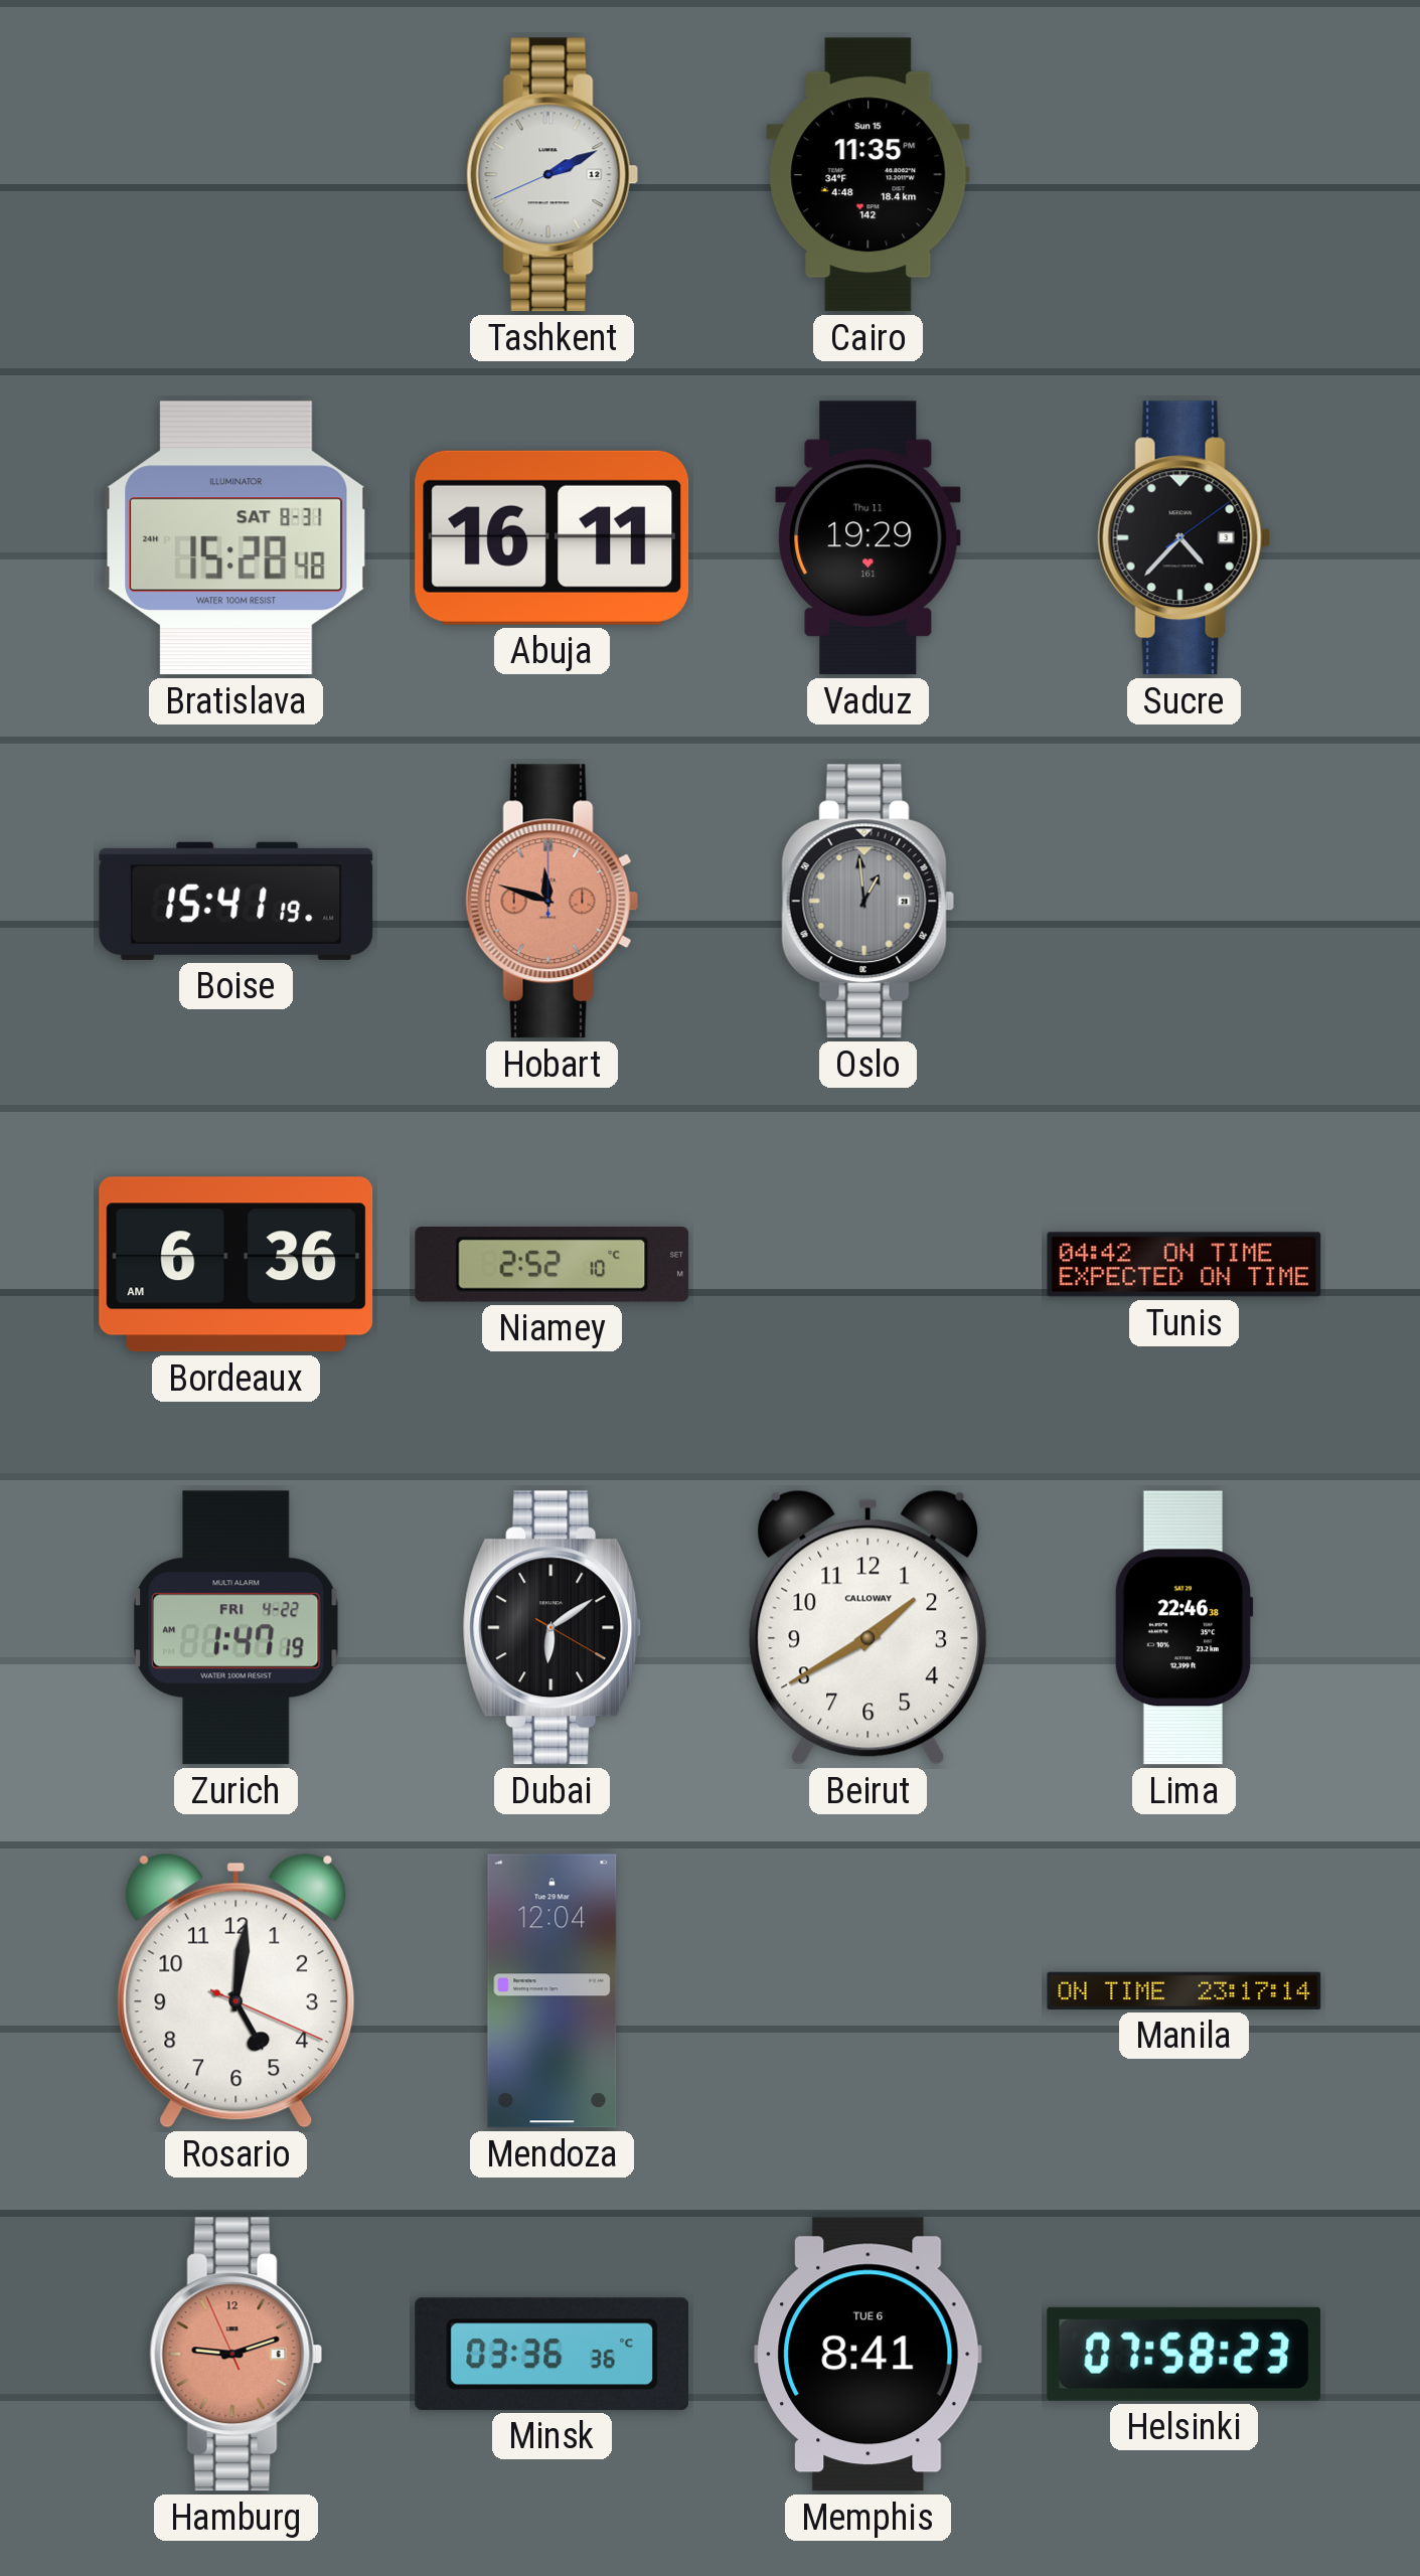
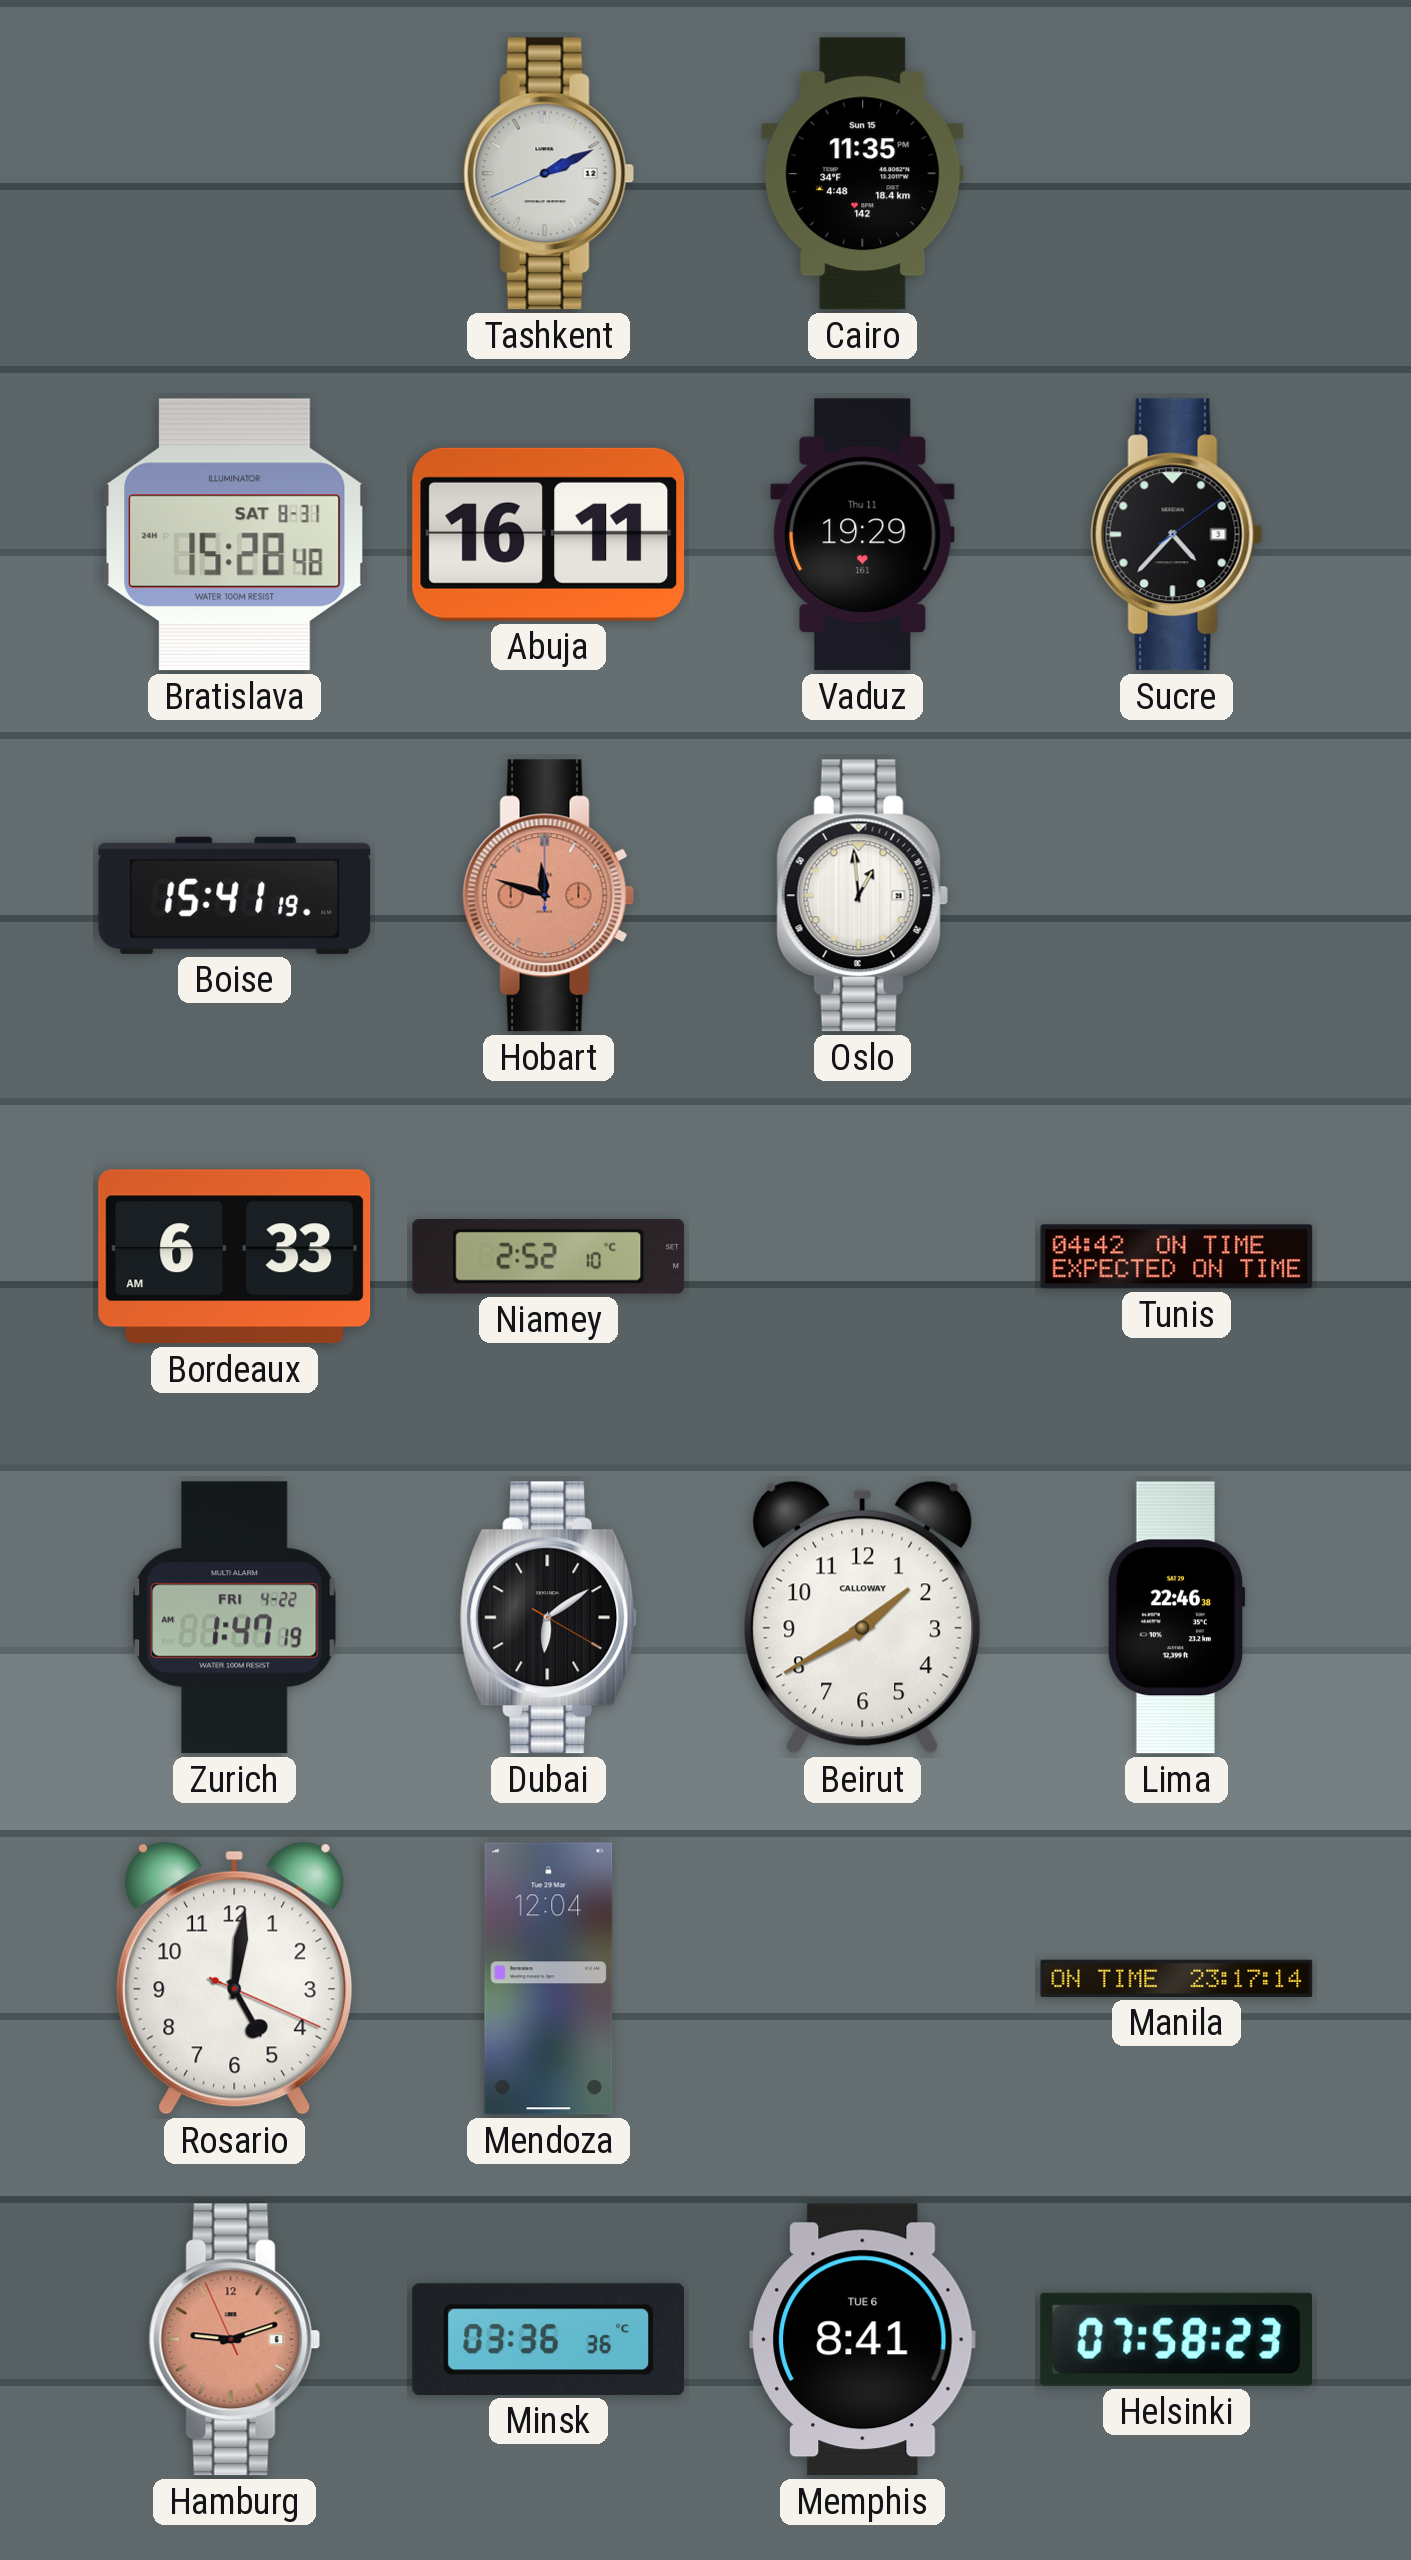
Oslo dial: grey -> white (863, 896)
Bordeaux: 6:36 -> 6:33 (235, 1257)
